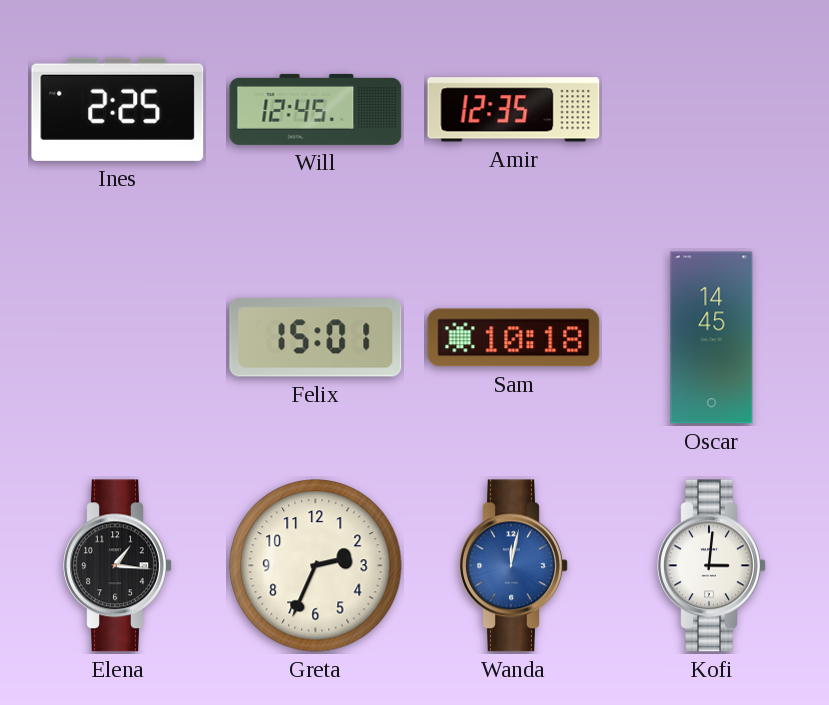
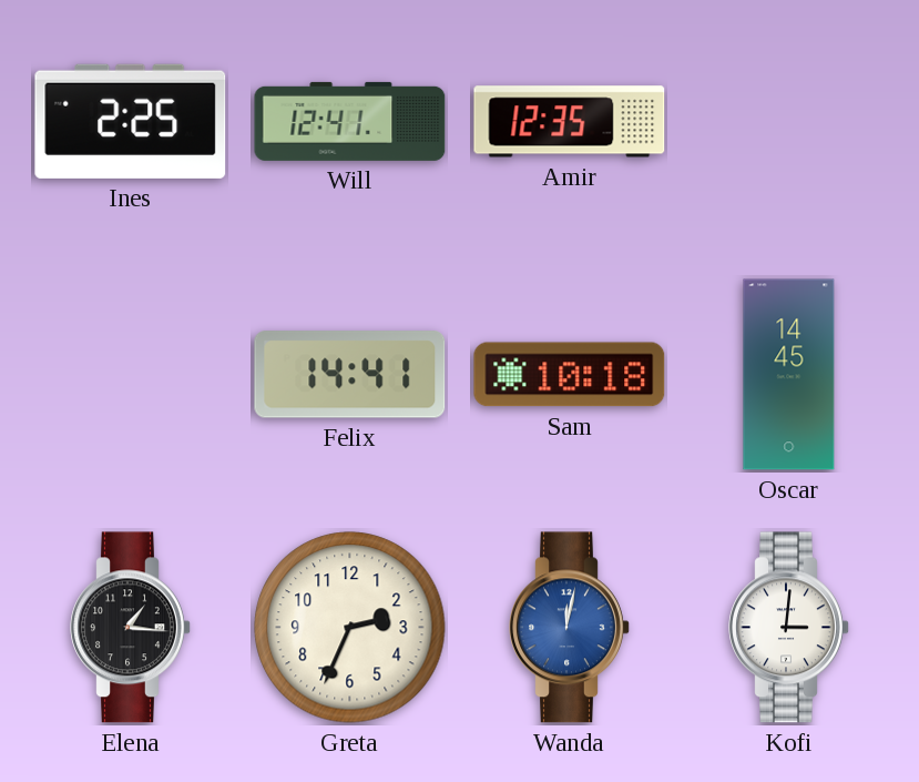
Will: 12:45 -> 12:41 (350, 121)
Felix: 15:01 -> 14:41 (350, 375)
